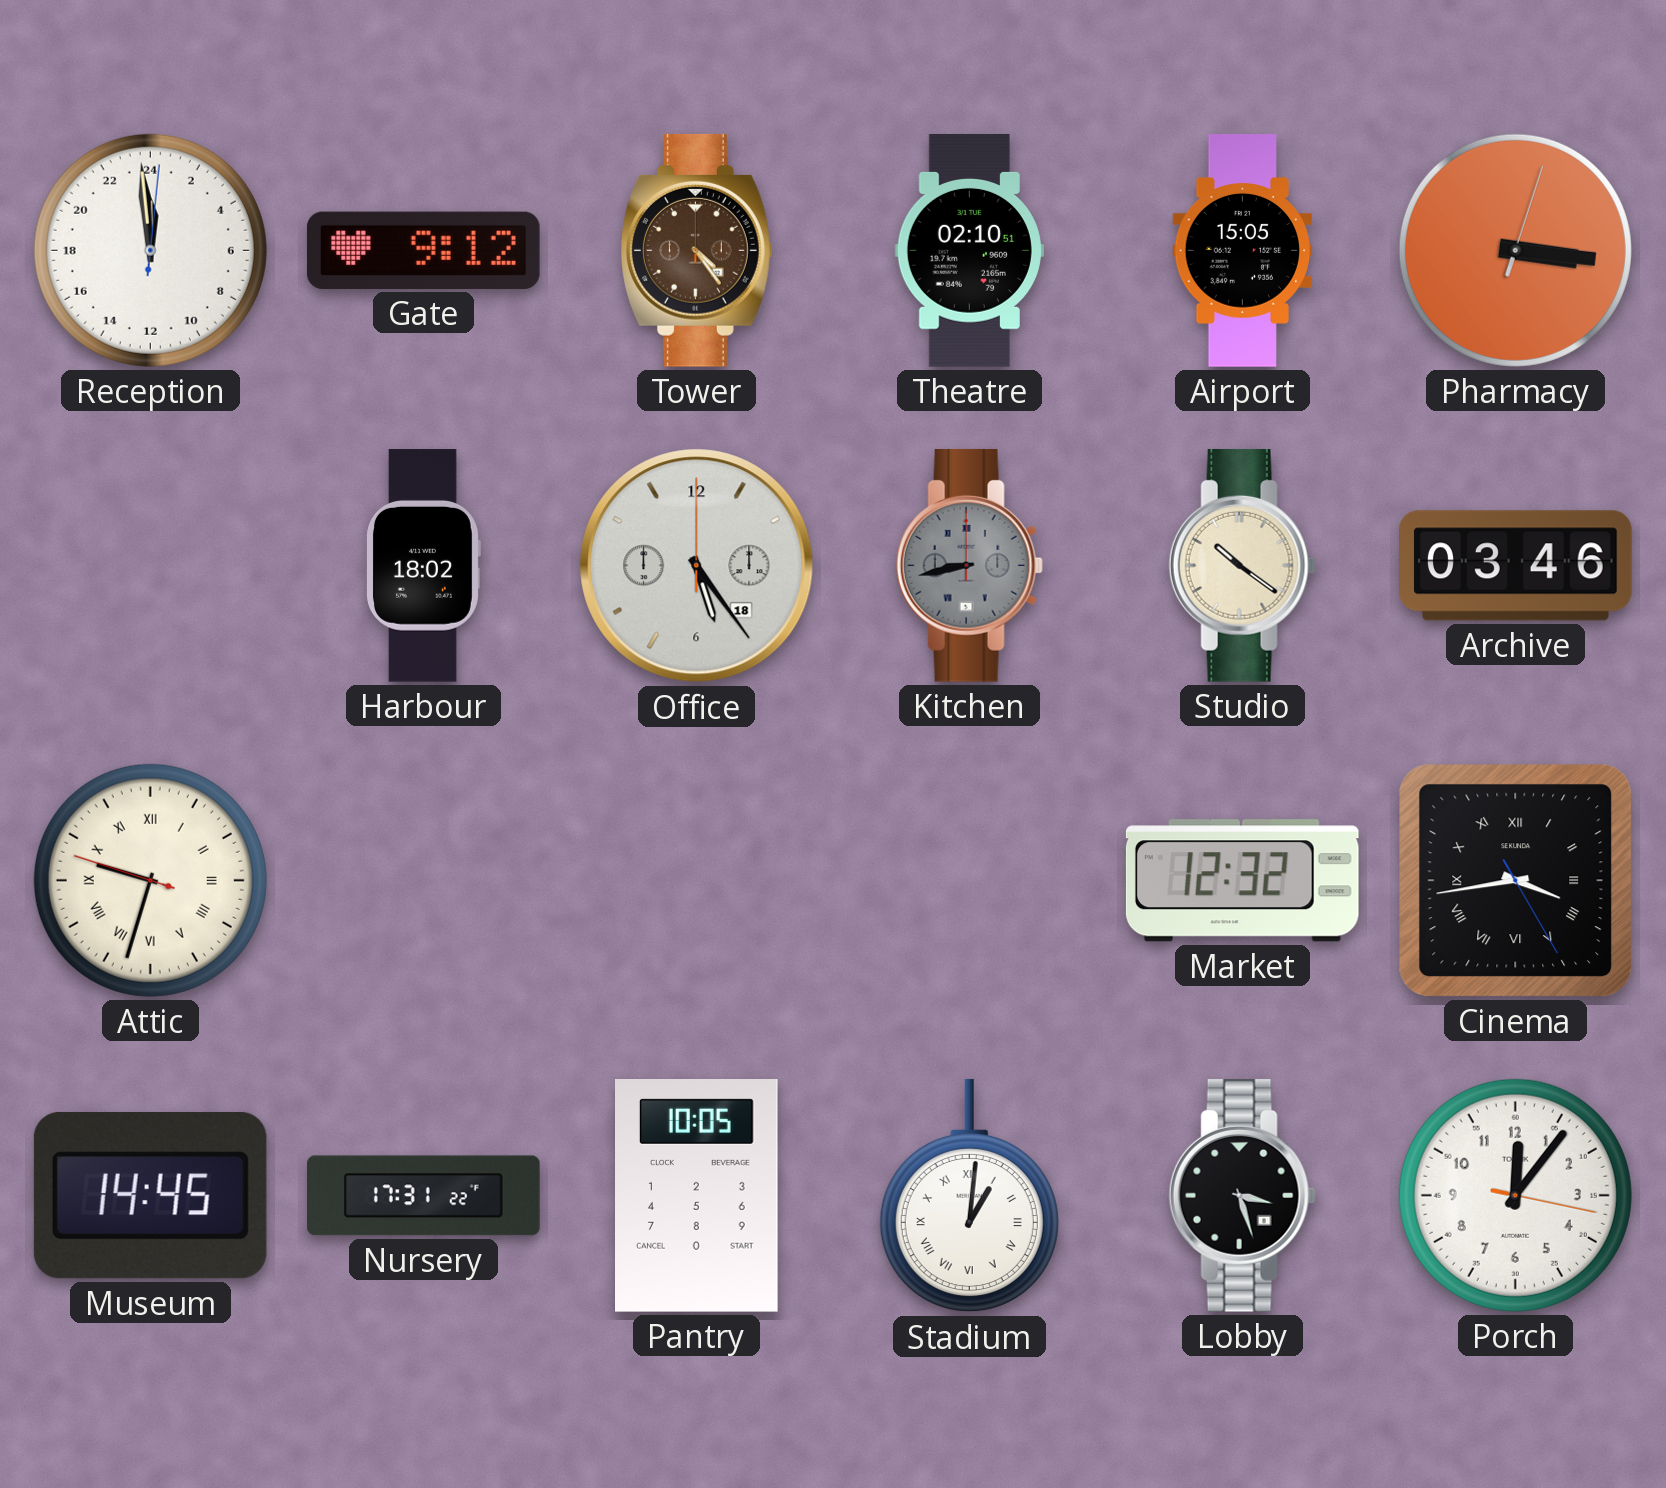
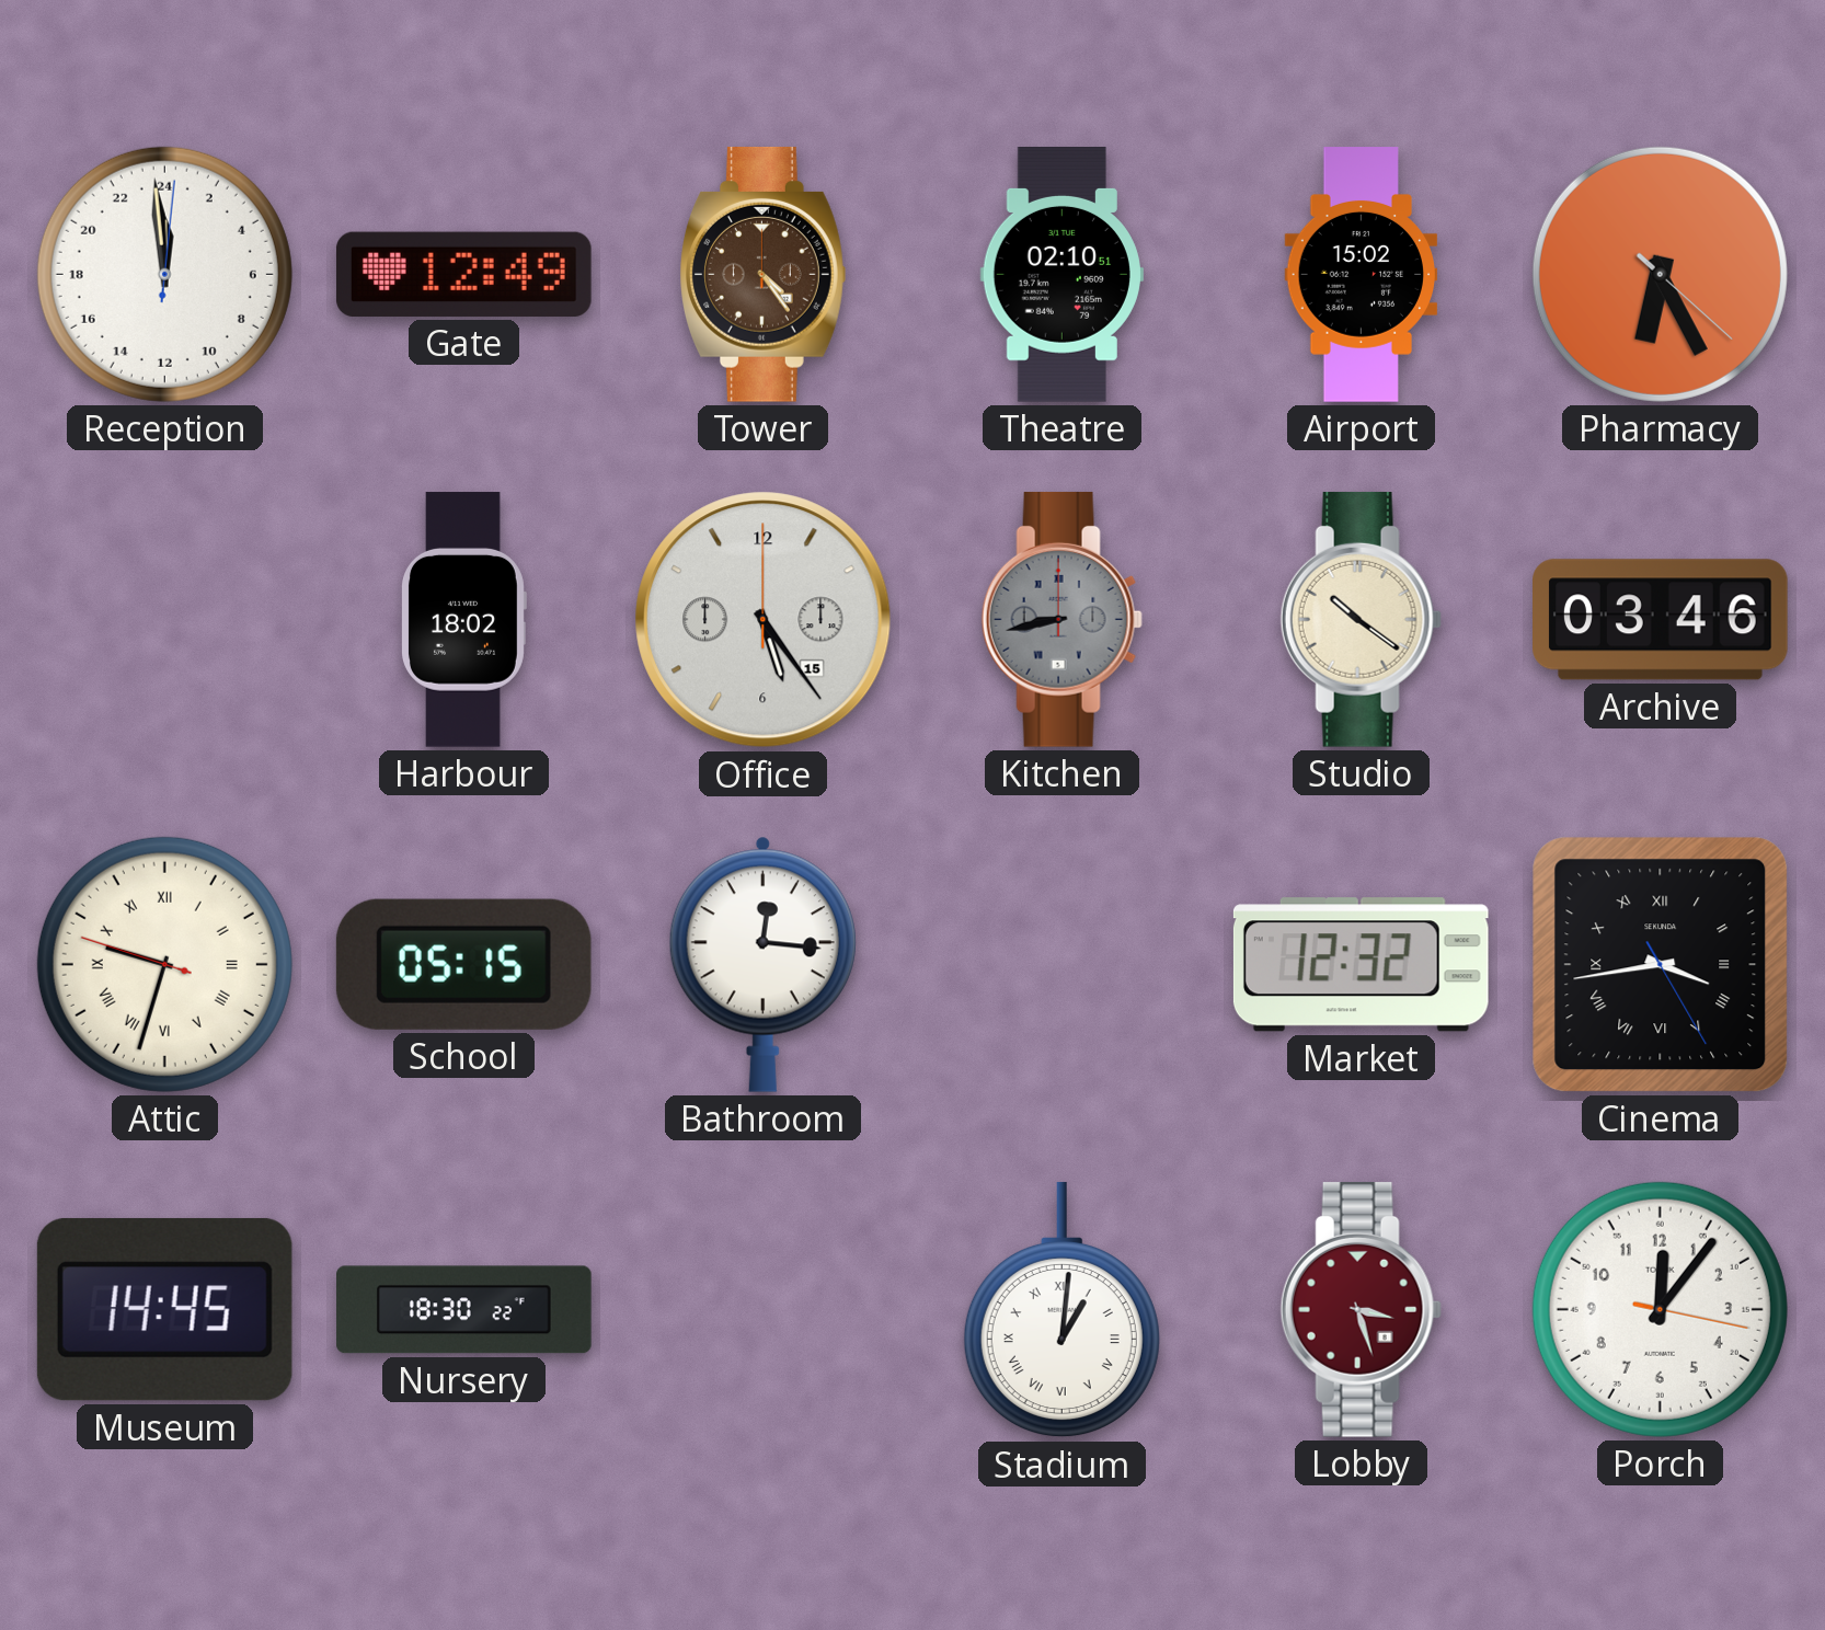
Gate: 9:12 -> 12:49 (463, 274)
Airport: 15:05 -> 15:02 (1361, 275)
Pharmacy: 3:16 -> 6:25 (1660, 274)
Office date: 18 -> 15 (764, 620)
School: none -> 05:15 (463, 964)
Bathroom: none -> 12:16 (762, 964)
Nursery: 17:31 -> 18:30 (464, 1310)
Pantry: 10:05 -> none (697, 1196)
Lobby dial: black -> burgundy (1361, 1309)
